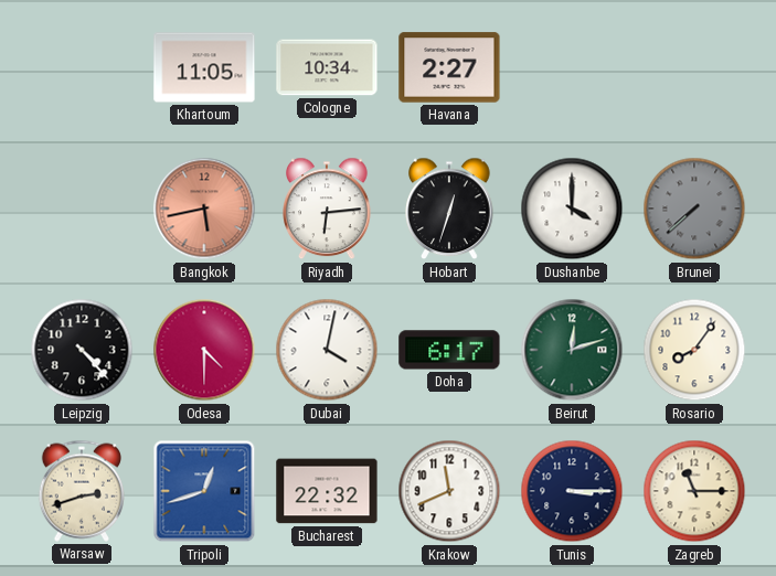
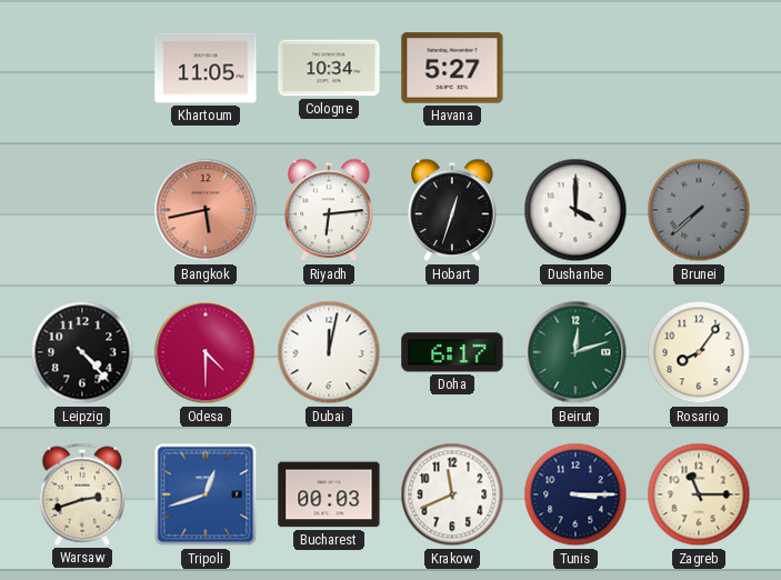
Havana: 2:27 -> 5:27 (452, 68)
Dubai: 4:02 -> 12:02 (329, 352)
Bucharest: 22:32 -> 00:03 (329, 494)
